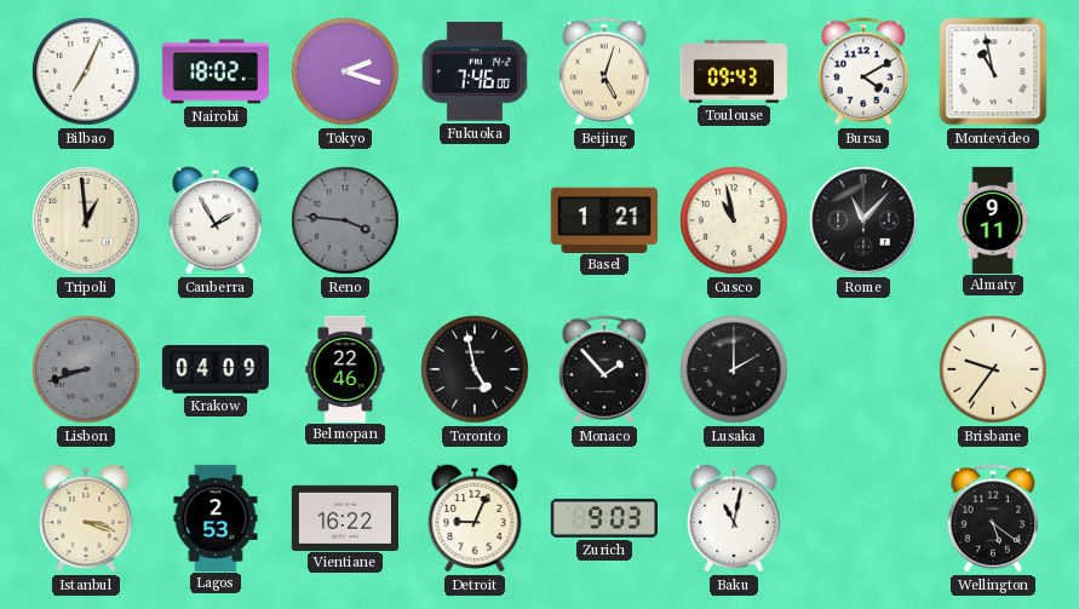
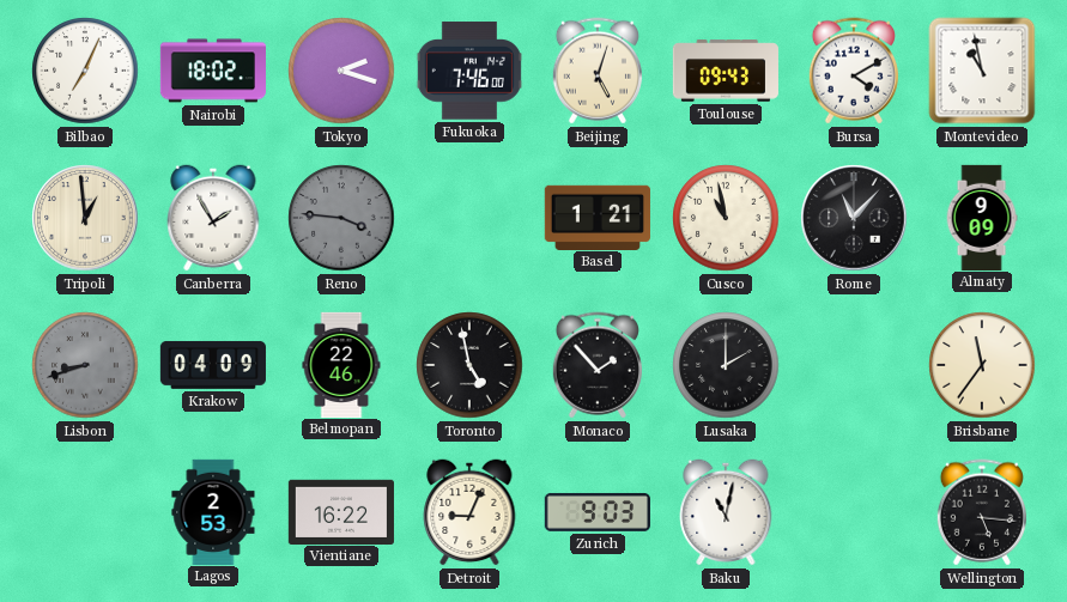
Almaty: 9:11 -> 9:09 (982, 217)
Brisbane: 9:36 -> 11:36 (982, 365)
Istanbul: 3:18 -> none (86, 518)
Wellington: 5:21 -> 5:16 (982, 512)
